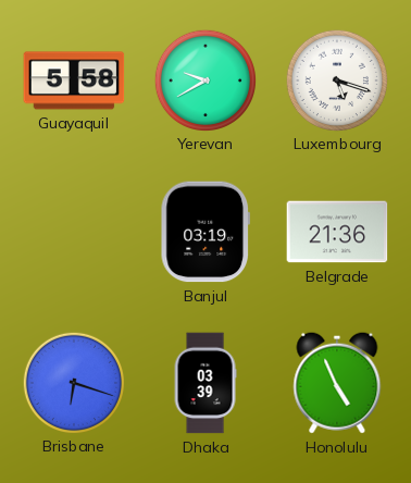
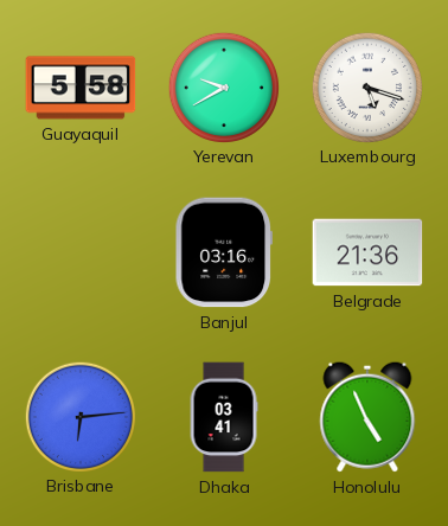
Banjul: 03:19 -> 03:16 (223, 252)
Brisbane: 6:18 -> 6:14 (79, 416)
Dhaka: 03:39 -> 03:41 (224, 417)
